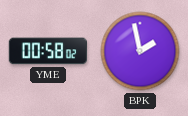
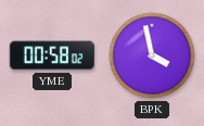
BPK: 1:58 -> 3:58 (152, 55)
